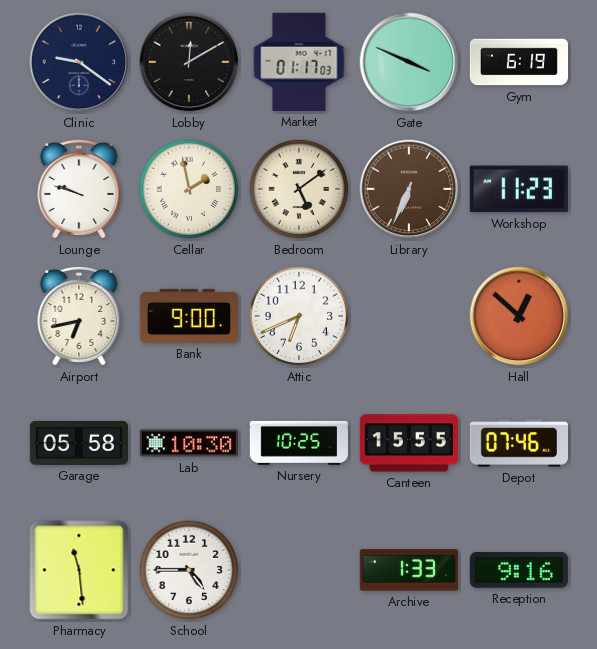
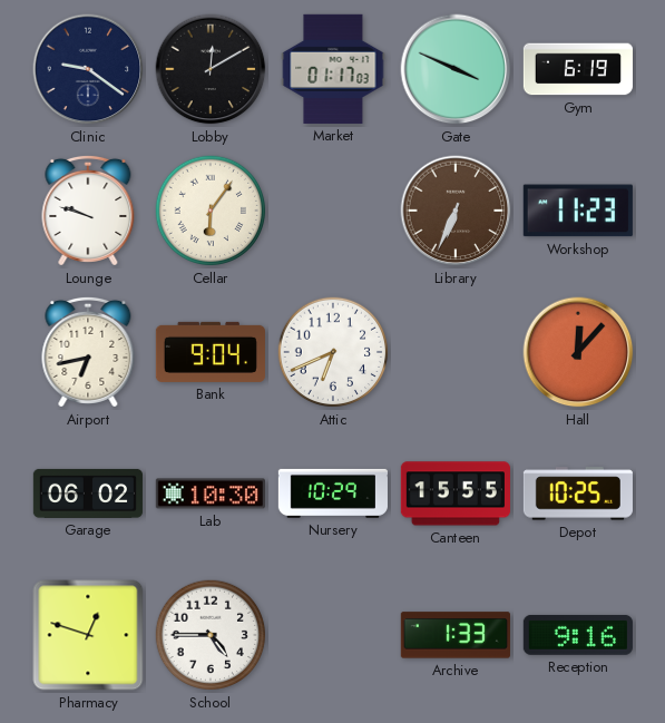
Cellar: 1:58 -> 6:06 (211, 211)
Bedroom: 5:09 -> none (299, 189)
Bank: 9:00 -> 9:04 (211, 352)
Hall: 12:52 -> 12:07 (578, 352)
Garage: 05:58 -> 06:02 (88, 494)
Nursery: 10:25 -> 10:29 (333, 494)
Depot: 07:46 -> 10:25 (578, 494)
Pharmacy: 11:29 -> 12:48 (88, 635)
